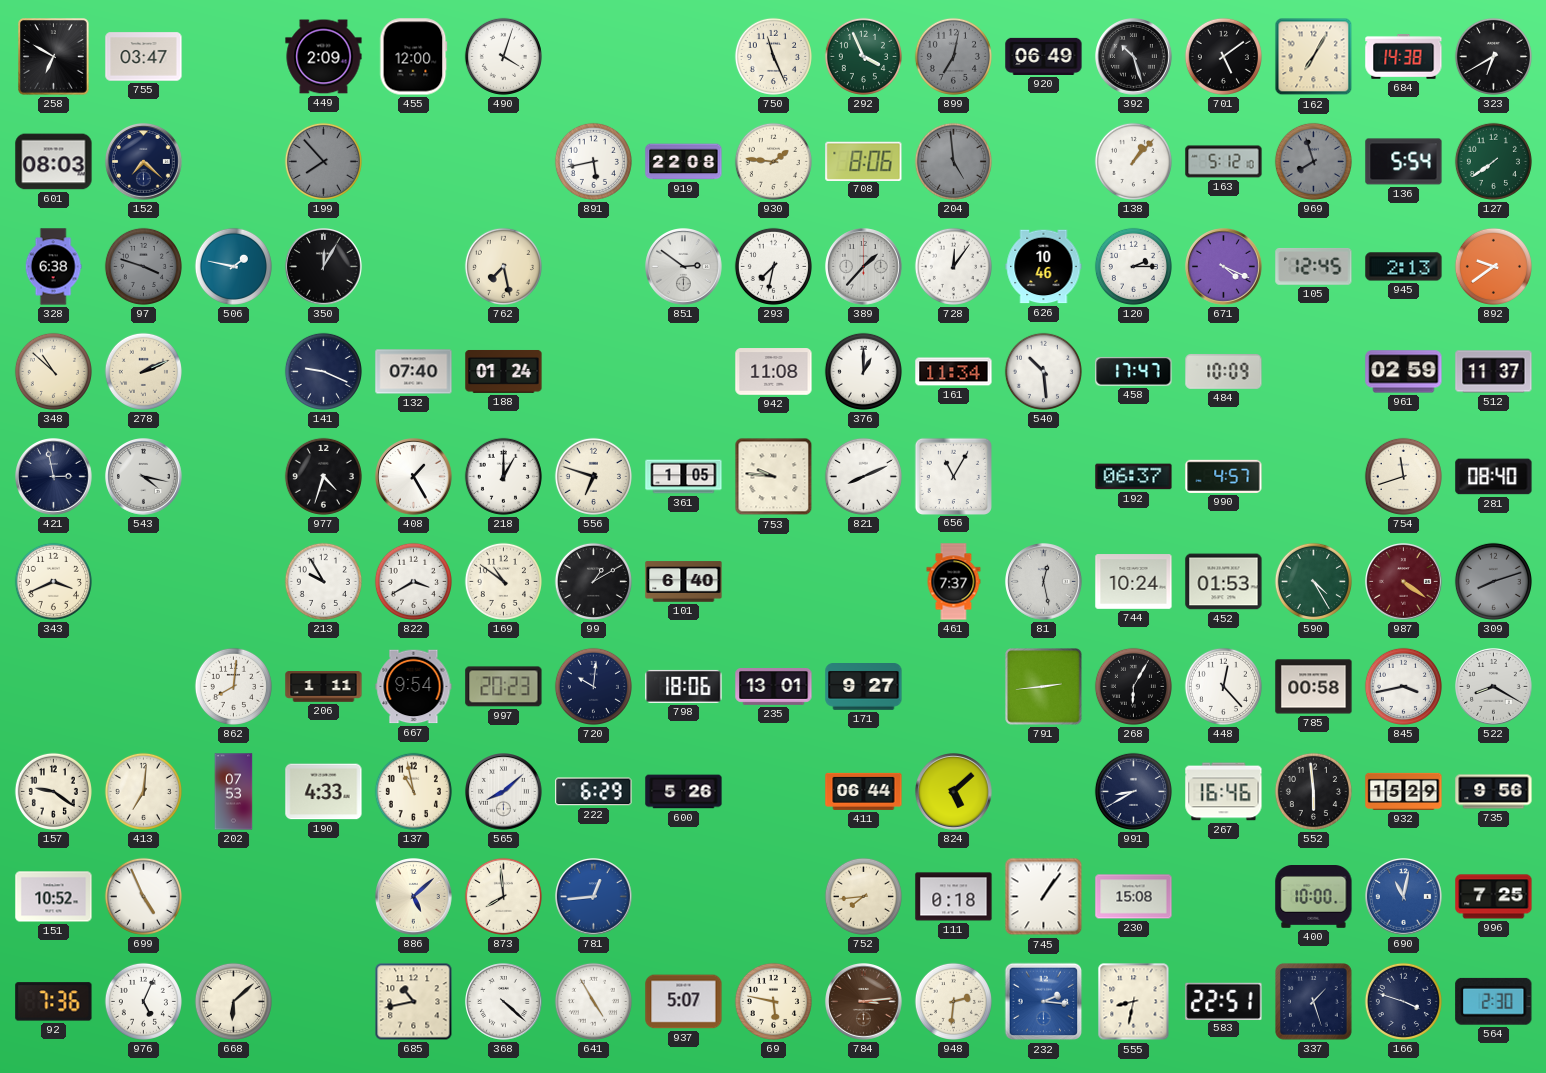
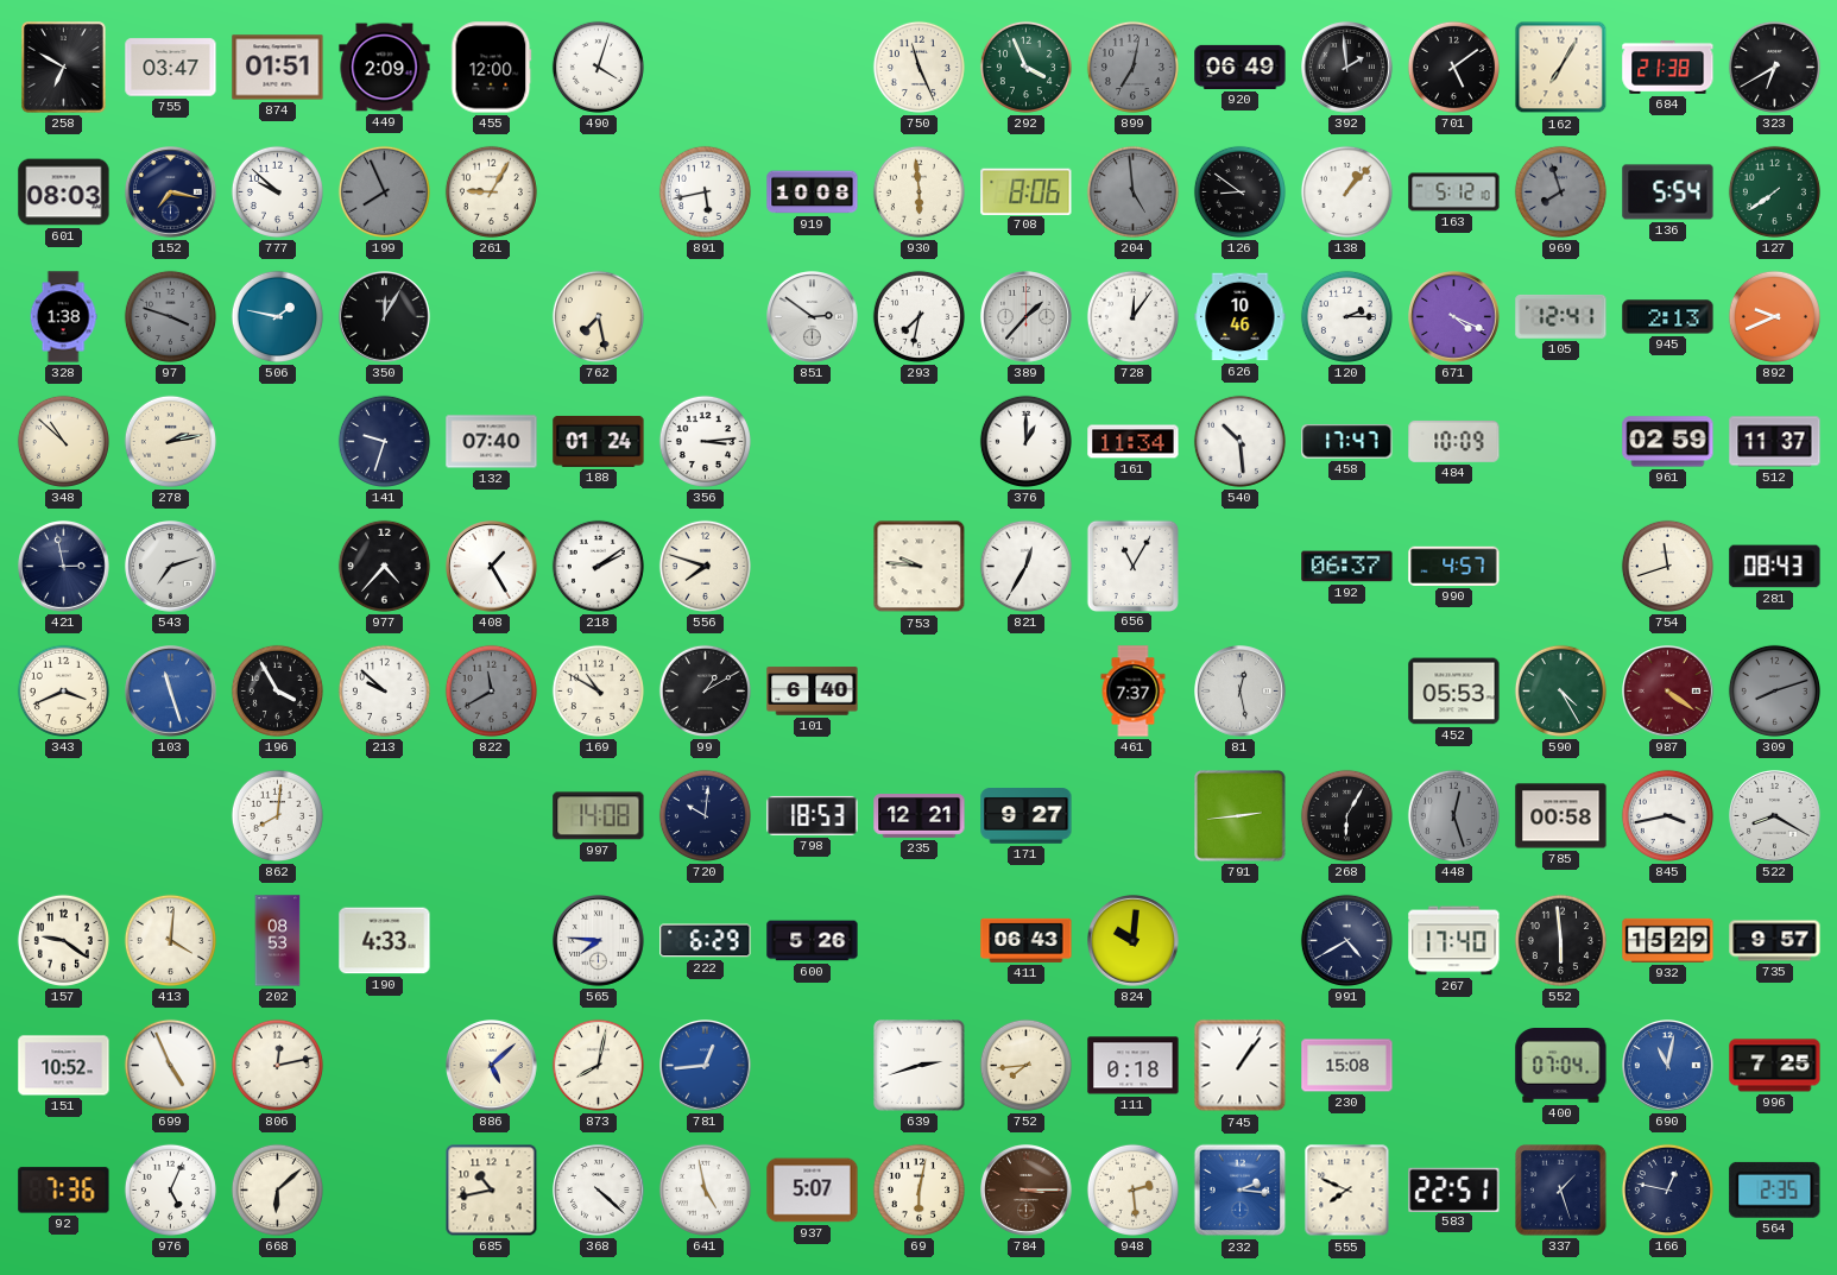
874: none -> 01:51 (278, 68)
392: 10:27 -> 1:59 (1347, 68)
684: 14:38 -> 21:38 (1668, 67)
152: 7:22 -> 7:17 (171, 192)
777: none -> 9:52 (277, 191)
199: 7:53 -> 7:56 (384, 191)
261: none -> 9:05 (491, 191)
919: 22:08 -> 10:08 (813, 192)
930: 1:46 -> 5:59 (918, 191)
126: none -> 8:51 (1239, 191)
328: 6:38 -> 1:38 (63, 317)
105: 12:45 -> 12:41 (1561, 316)
892: 9:39 -> 9:41 (1774, 316)
278: 2:11 -> 2:13 (170, 441)
141: 9:19 -> 9:33 (384, 441)
356: none -> 3:14 (705, 441)
942: 11:08 -> none (774, 372)
543: 4:17 -> 7:12 (171, 567)
977: 4:33 -> 4:37 (384, 566)
218: 1:00 -> 2:09 (598, 566)
556: 6:48 -> 7:48 (705, 566)
361: 1:05 -> none (684, 477)
821: 8:11 -> 12:35 (1025, 566)
281: 08:40 -> 08:43 (1775, 567)
103: none -> 11:27 (171, 692)
196: none -> 3:55 (277, 690)
213: 9:55 -> 9:52 (384, 690)
822: 3:40 -> 11:40 (491, 690)
822 dial: white -> grey (491, 690)
169: 10:51 -> 10:50 (598, 690)
744: 10:24 -> none (1134, 582)
452: 01:53 -> 05:53 (1454, 692)
206: 1:11 -> none (324, 687)
667: 9:54 -> none (414, 687)
997: 20:23 -> 14:08 (599, 816)
798: 18:06 -> 18:53 (813, 815)
235: 13:01 -> 12:21 (920, 816)
448: 12:23 -> 12:27 (1453, 815)
448 dial: white -> grey (1453, 815)
413: 7:01 -> 4:01 (170, 940)
202: 07:53 -> 08:53 (278, 941)
137: 10:58 -> none (413, 791)
565: 8:08 -> 7:46 (599, 941)
411: 06:44 -> 06:43 (1027, 940)
824: 5:08 -> 10:01 (1134, 941)
991: 8:40 -> 4:40 (1346, 940)
267: 16:46 -> 17:40 (1454, 941)
735: 9:56 -> 9:57 (1775, 941)
806: none -> 12:13 (277, 1065)
873: 7:59 -> 8:02 (598, 1065)
639: none -> 2:42 (920, 1066)
400: 10:00 -> 07:04 (1561, 1066)
641: 4:55 -> 4:58 (705, 1189)
69: 5:47 -> 6:02 (918, 1189)
784: 3:14 -> 3:15 (1027, 1191)
948: 2:31 -> 2:29 (1132, 1189)
555: 8:32 -> 7:49 (1347, 1191)
166: 3:48 -> 12:47 (1667, 1189)
564: 2:30 -> 2:35 (1775, 1189)
